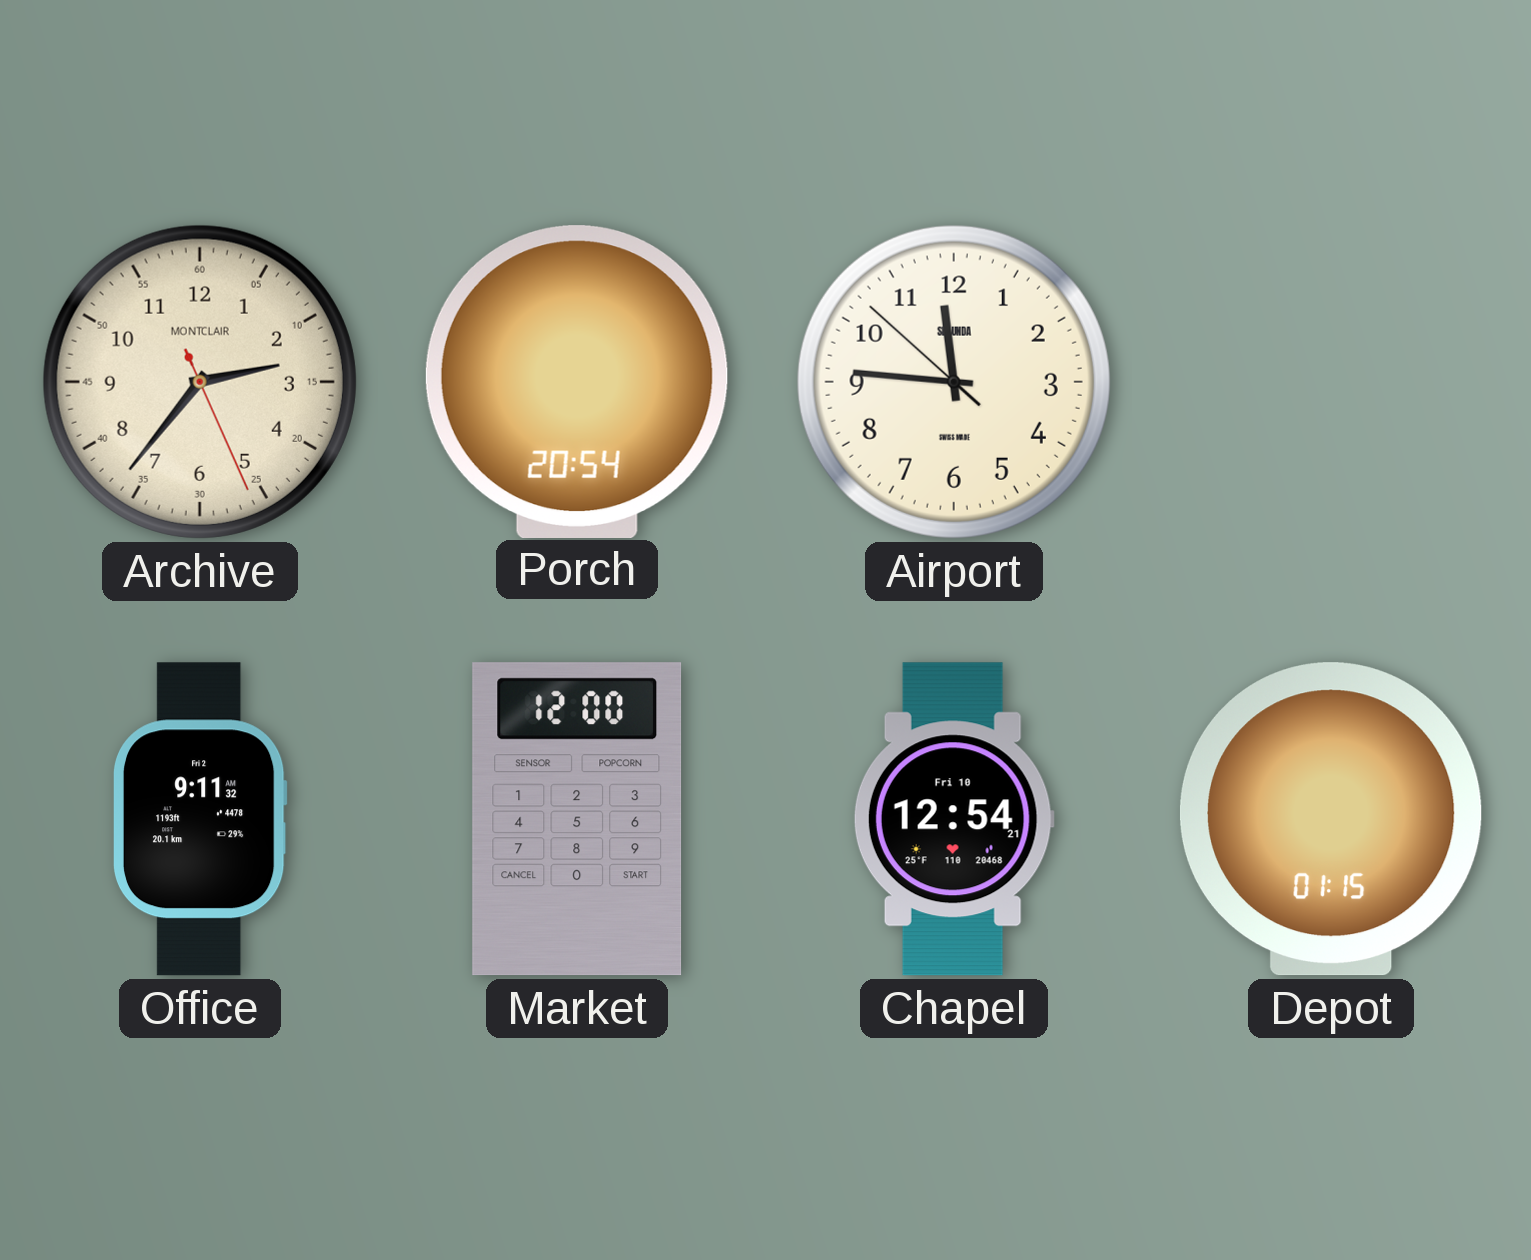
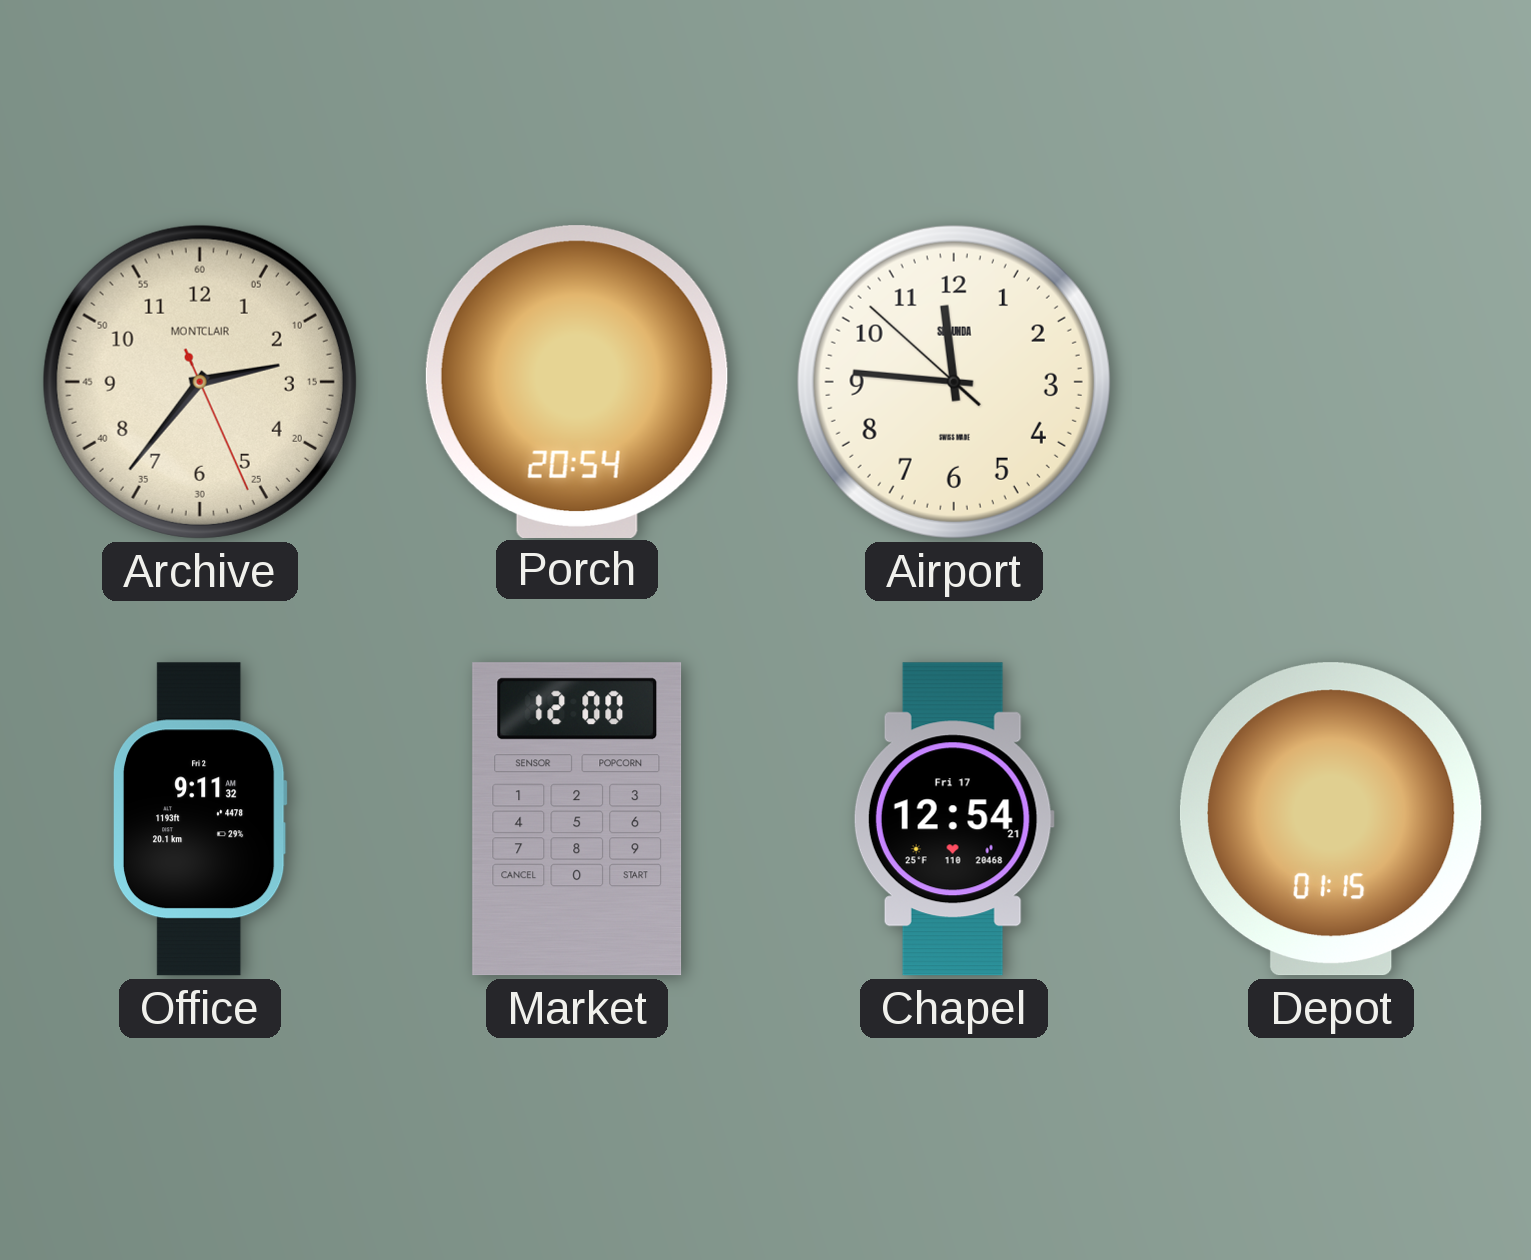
Chapel date: Fri 10 -> Fri 17 (954, 819)
